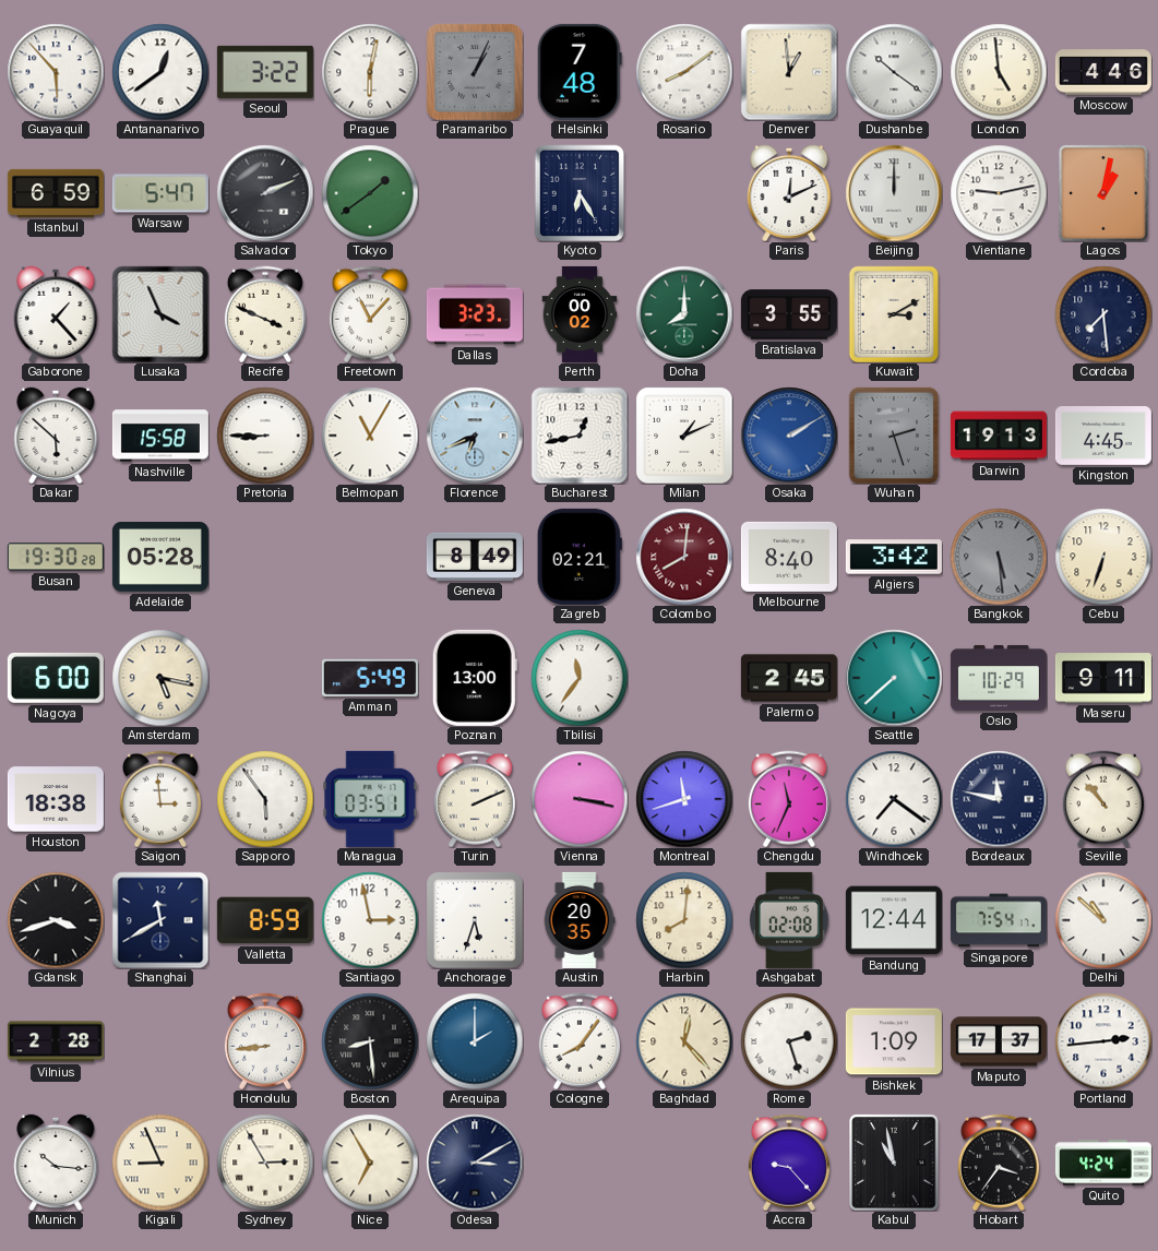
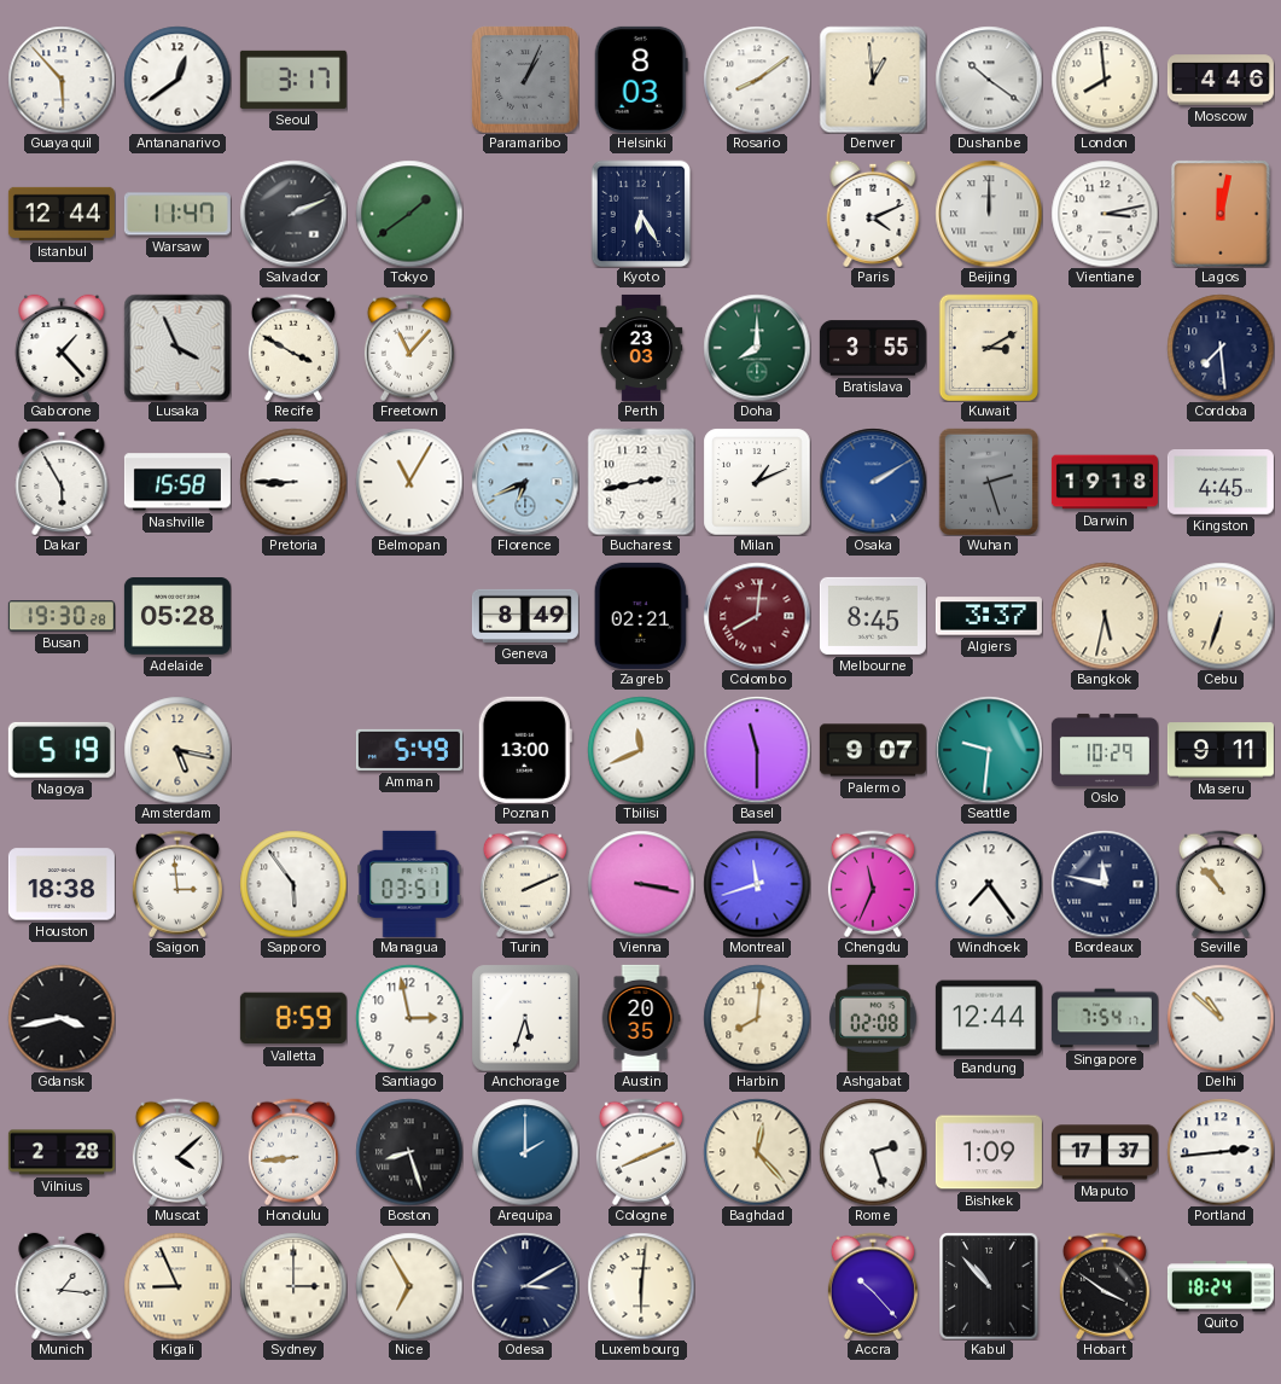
Seoul: 3:22 -> 3:17 (293, 80)
Prague: 6:02 -> none (370, 72)
Helsinki: 7:48 -> 8:03 (641, 80)
London: 4:59 -> 7:59 (1105, 80)
Istanbul: 6:59 -> 12:44 (62, 214)
Warsaw: 5:47 -> 11:47 (177, 214)
Paris: 12:11 -> 4:11 (873, 213)
Vientiane: 9:13 -> 3:13 (1105, 214)
Lagos: 1:02 -> 12:02 (1221, 214)
Recife: 3:49 -> 3:50 (293, 348)
Dallas: 3:23 -> none (475, 314)
Perth: 00:02 -> 23:03 (641, 348)
Dakar: 5:52 -> 5:55 (62, 481)
Bucharest: 12:43 -> 2:43 (641, 482)
Darwin: 19:13 -> 19:18 (1105, 482)
Melbourne: 8:40 -> 8:45 (873, 616)
Algiers: 3:42 -> 3:37 (989, 616)
Bangkok: 5:29 -> 5:32 (1105, 616)
Bangkok dial: grey -> cream (1105, 616)
Nagoya: 6:00 -> 5:19 (62, 750)
Tbilisi: 11:36 -> 11:41 (641, 750)
Basel: none -> 11:30 (757, 750)
Palermo: 2:45 -> 9:07 (873, 750)
Seattle: 7:38 -> 9:31 (989, 750)
Windhoek: 7:21 -> 7:24 (989, 884)
Gdansk: 3:42 -> 3:43 (62, 1018)
Shanghai: 11:40 -> none (160, 920)
Muscat: none -> 4:08 (177, 1152)
Boston: 8:29 -> 8:27 (409, 1152)
Cologne: 8:06 -> 8:11 (641, 1152)
Munich: 10:16 -> 1:16 (62, 1285)
Sydney: 2:55 -> 3:00 (293, 1286)
Luxembourg: none -> 6:01 (641, 1286)
Accra: 9:23 -> 10:23 (873, 1286)
Kabul: 10:58 -> 10:53 (989, 1286)
Hobart: 3:36 -> 3:51 (1105, 1286)
Quito: 4:24 -> 18:24 (1221, 1286)
